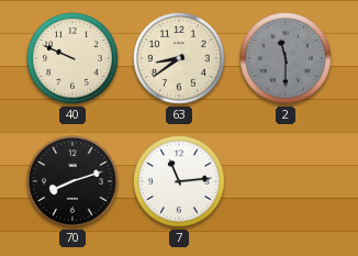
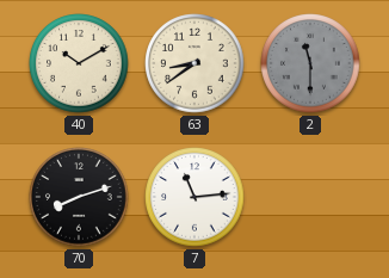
40: 9:49 -> 10:10 (79, 63)
